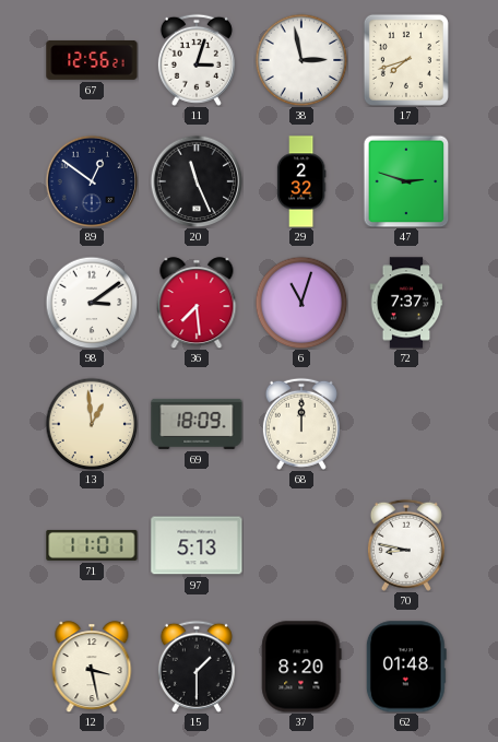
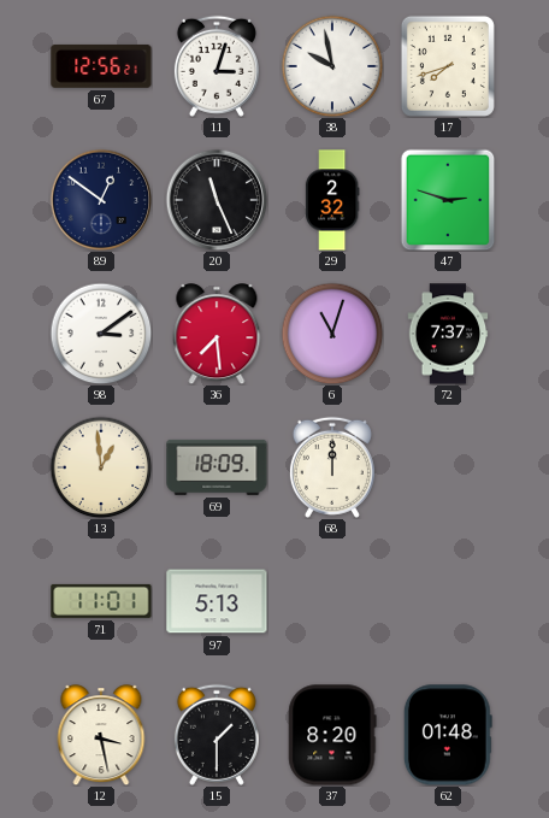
38: 2:58 -> 9:58 (332, 66)
70: 8:47 -> none (406, 545)
